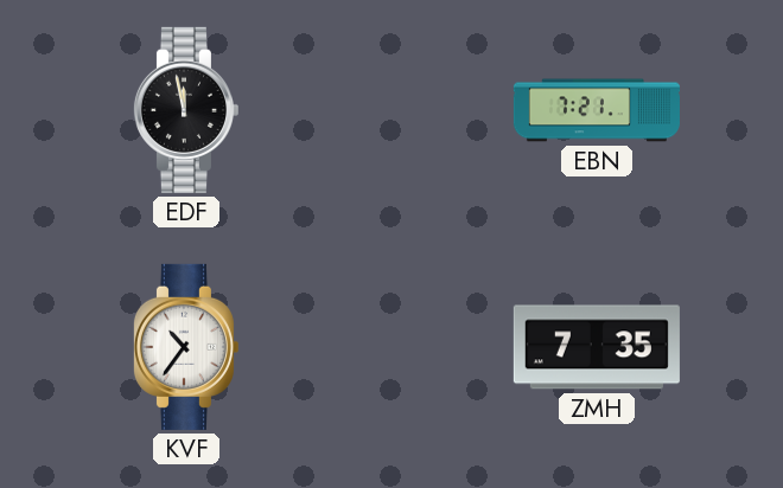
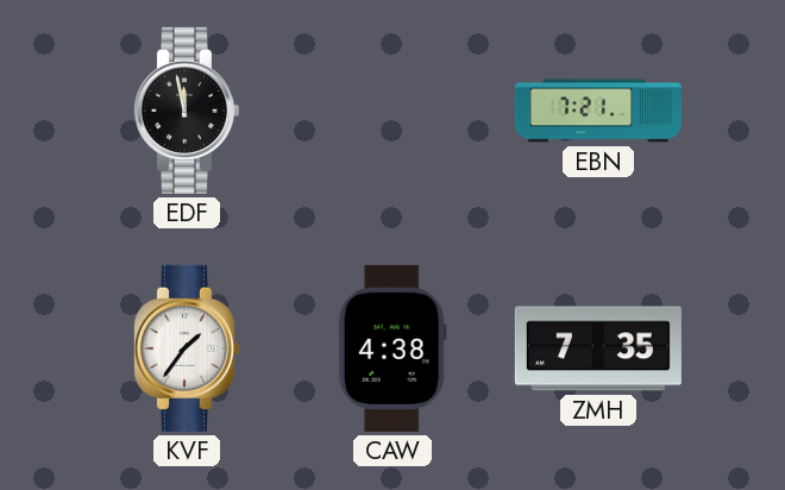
KVF: 10:36 -> 1:36 (186, 348)
CAW: none -> 4:38 (392, 348)
